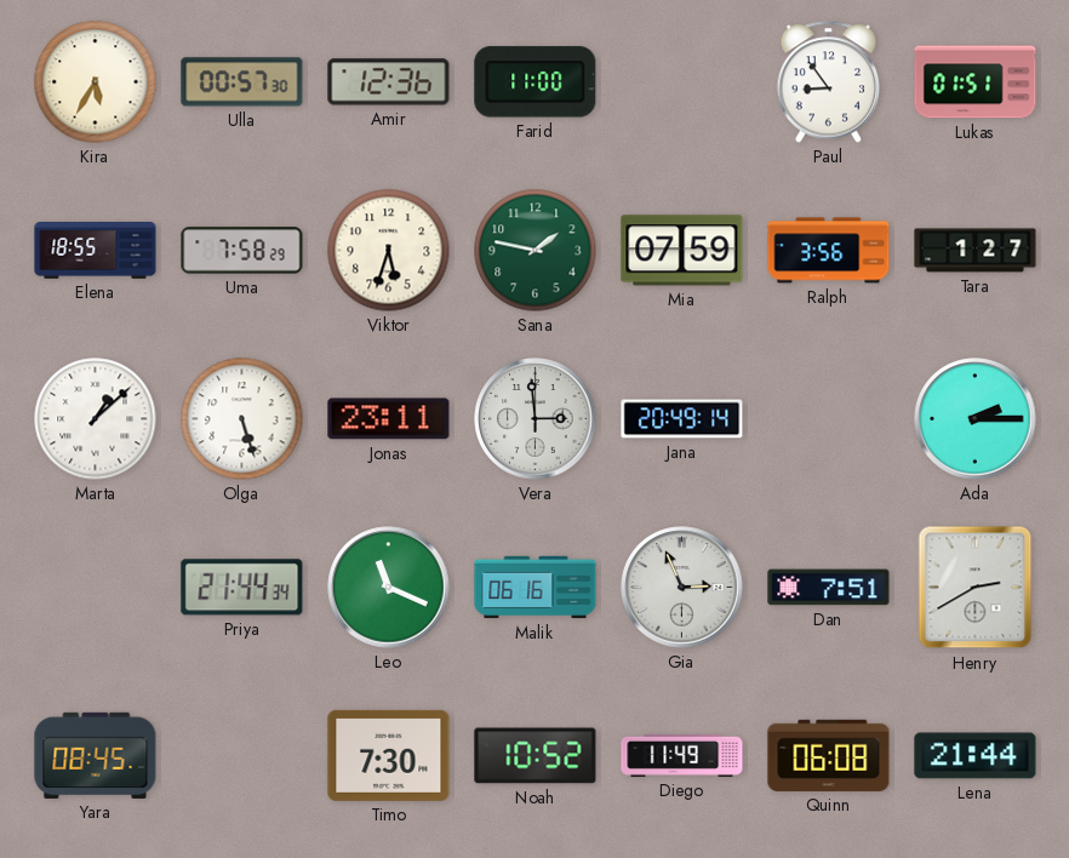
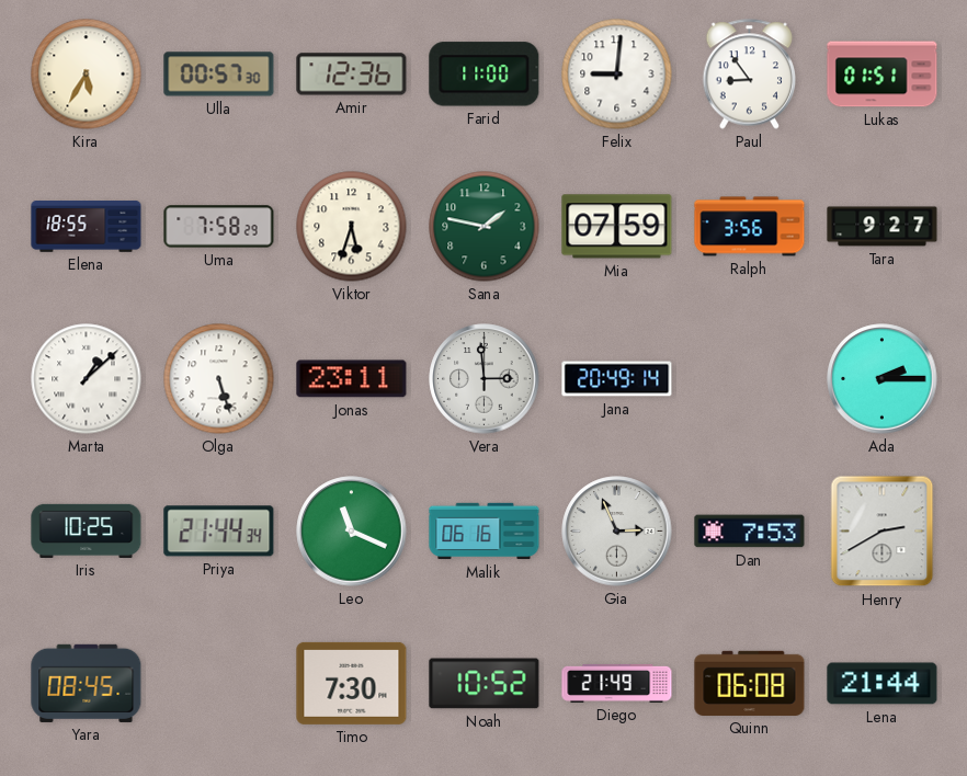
Felix: none -> 9:01 (617, 75)
Tara: 1:27 -> 9:27 (883, 227)
Iris: none -> 10:25 (87, 530)
Dan: 7:51 -> 7:53 (750, 532)
Diego: 11:49 -> 21:49 (617, 683)
